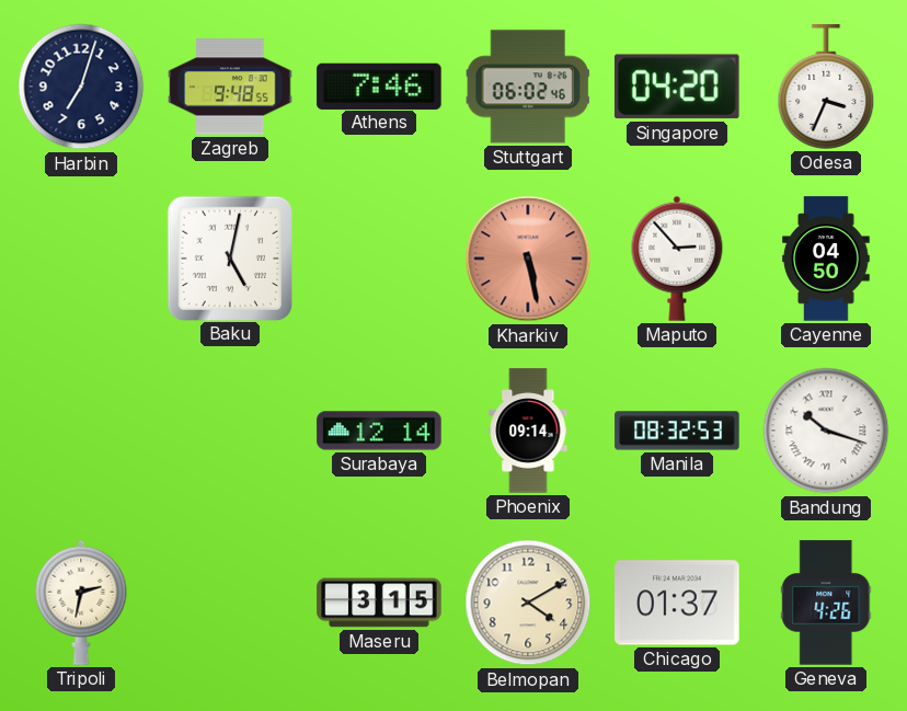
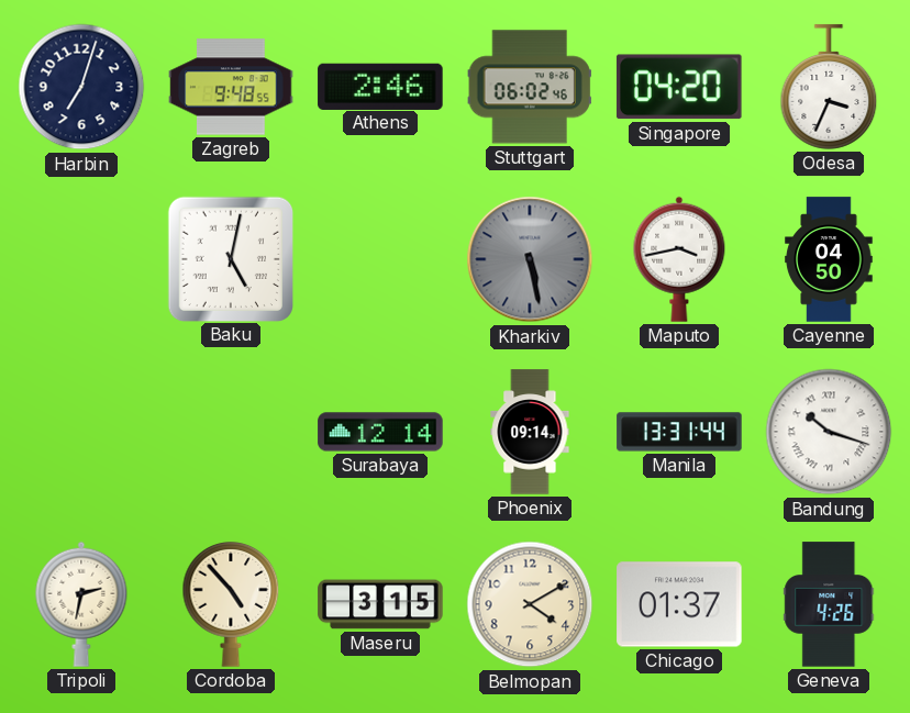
Athens: 7:46 -> 2:46 (380, 86)
Kharkiv dial: salmon -> grey (530, 259)
Maputo: 2:53 -> 3:43 (679, 259)
Manila: 08:32 -> 13:31 (679, 432)
Cordoba: none -> 4:53 (231, 605)
